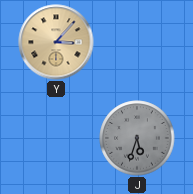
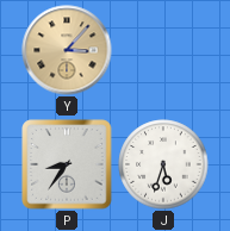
P: none -> 8:36 (67, 164)
J dial: grey -> white (163, 164)
